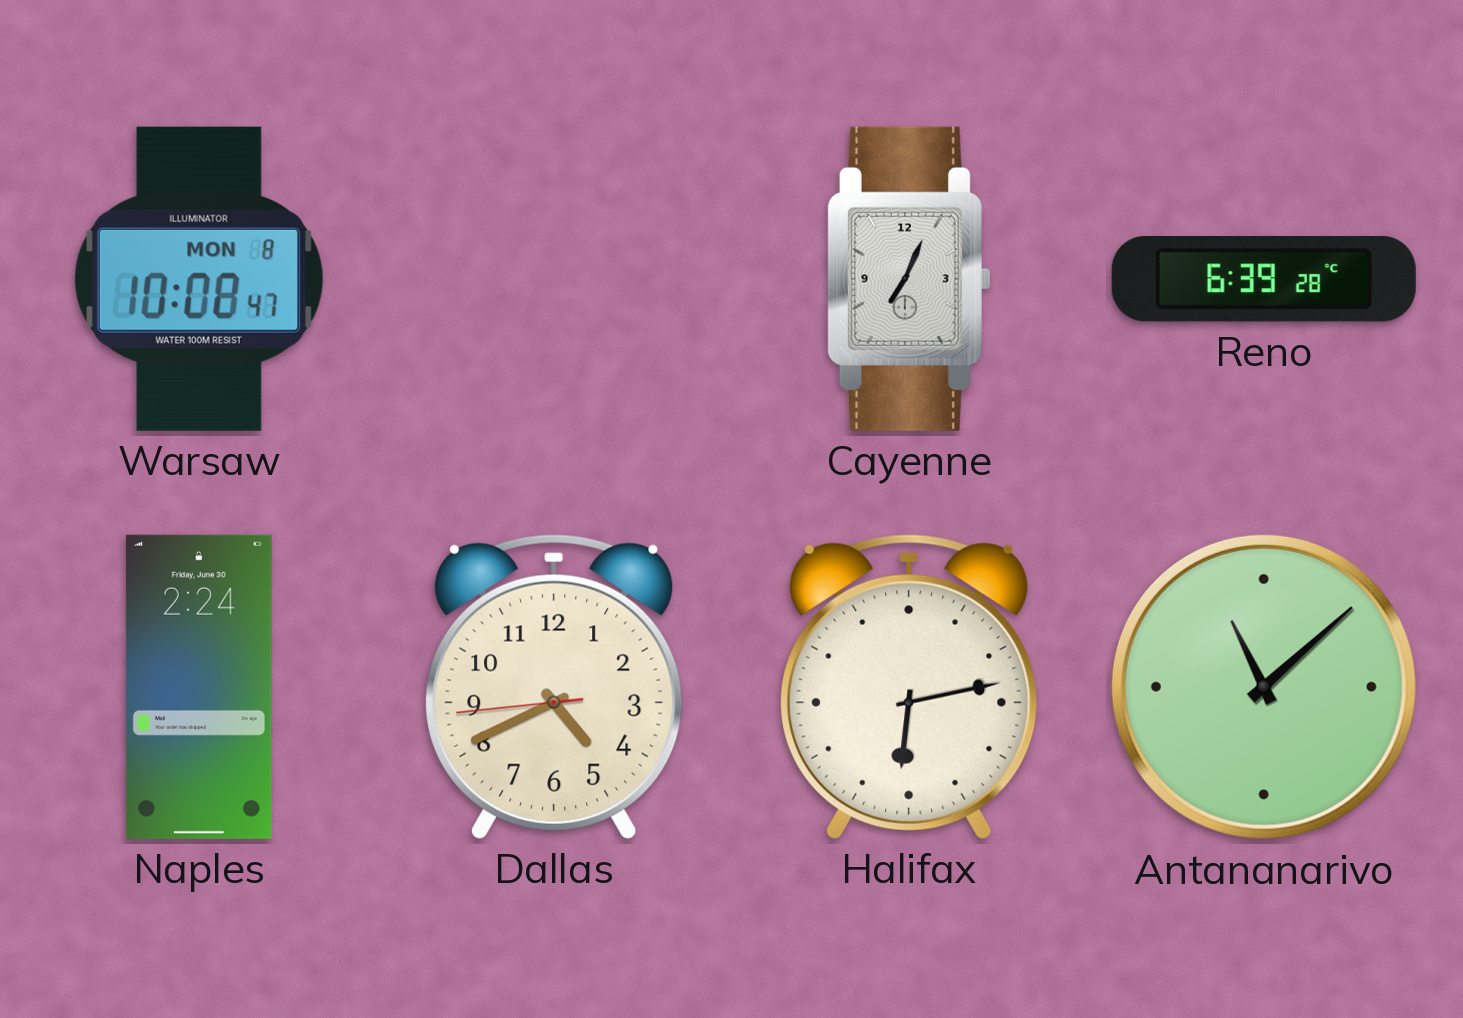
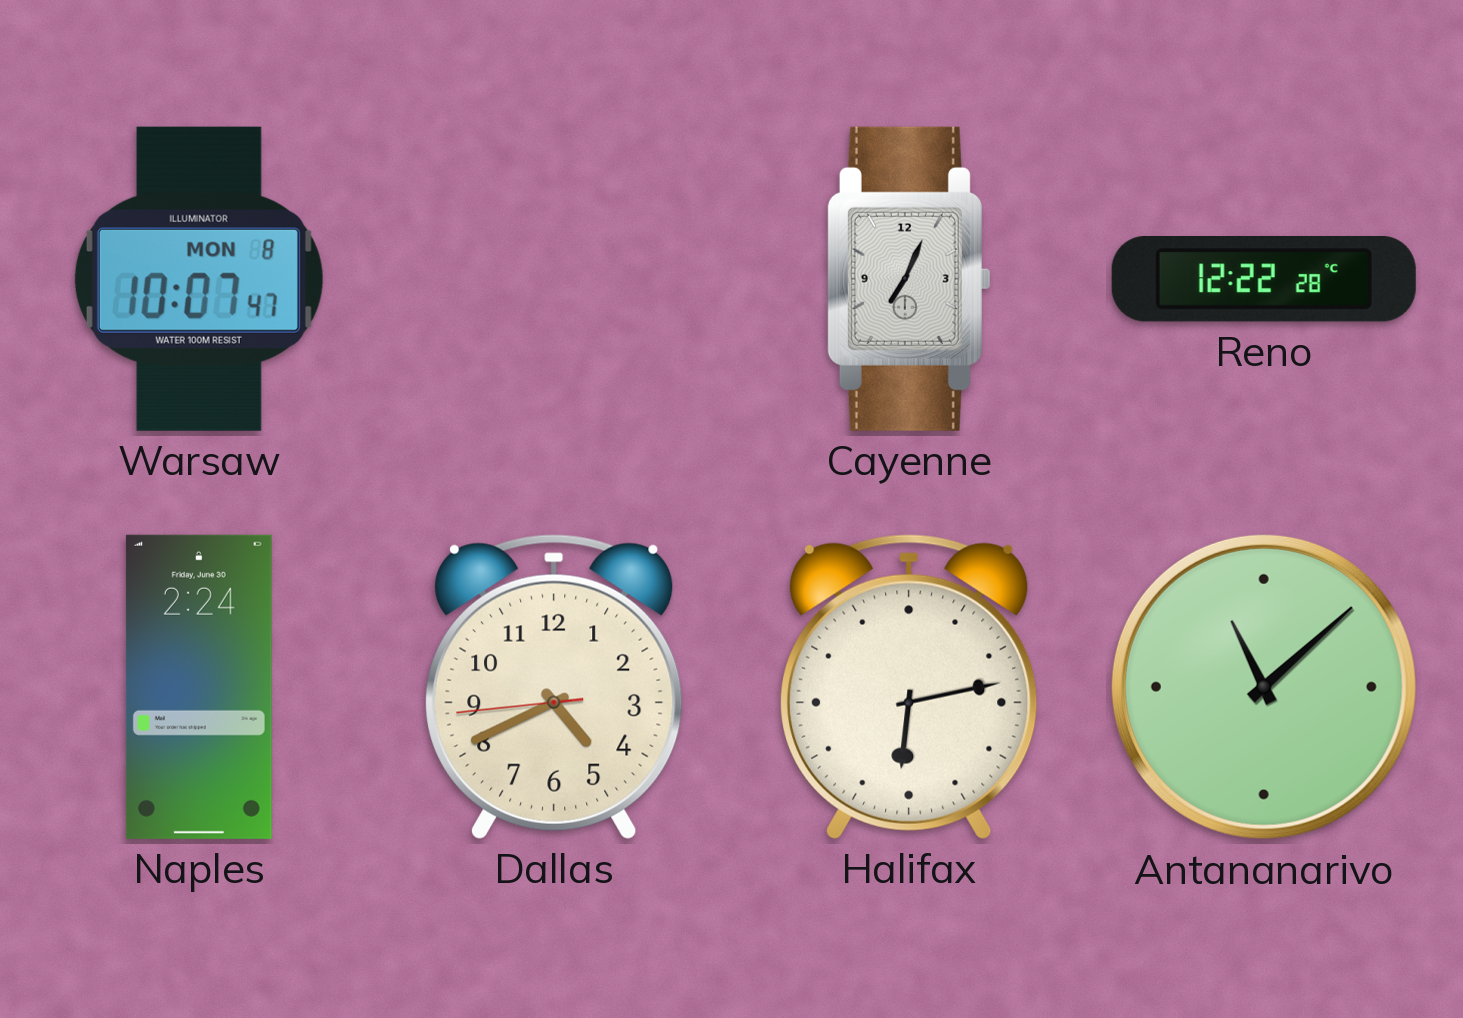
Warsaw: 10:08 -> 10:07 (199, 279)
Reno: 6:39 -> 12:22 (1264, 280)
